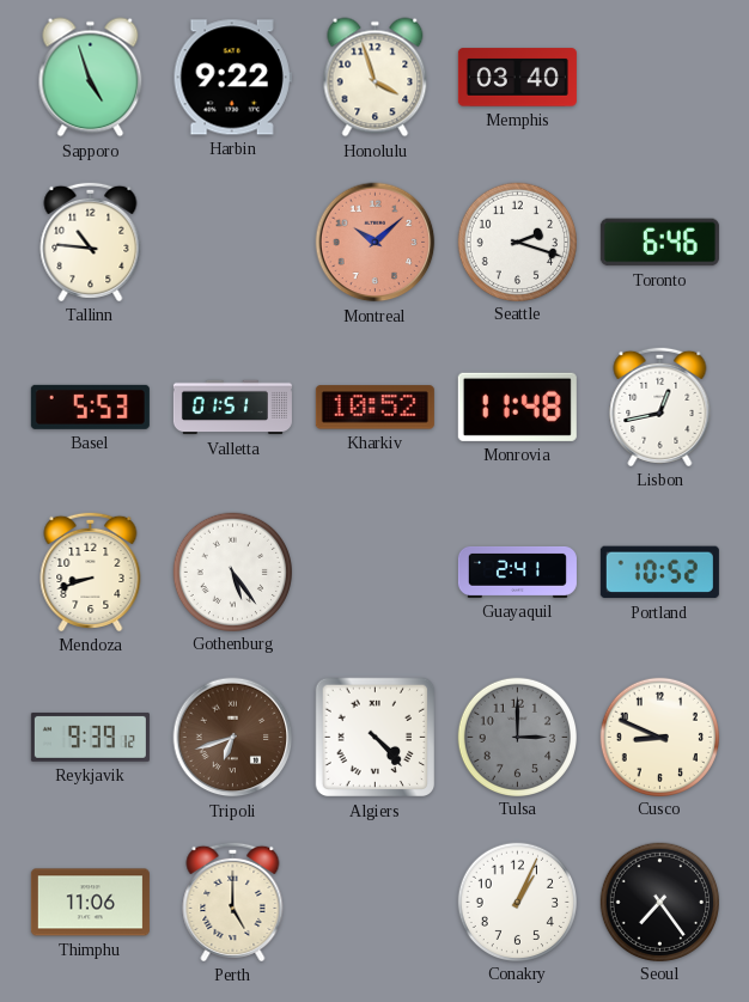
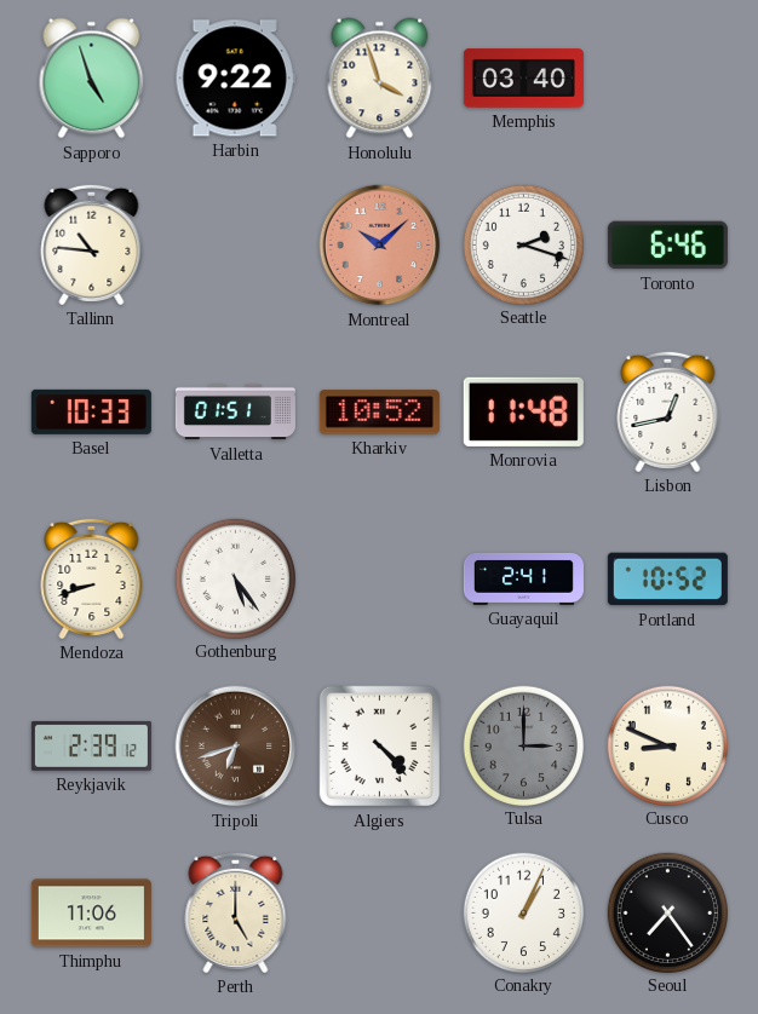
Basel: 5:53 -> 10:33 (91, 411)
Reykjavik: 9:39 -> 2:39 (91, 745)
